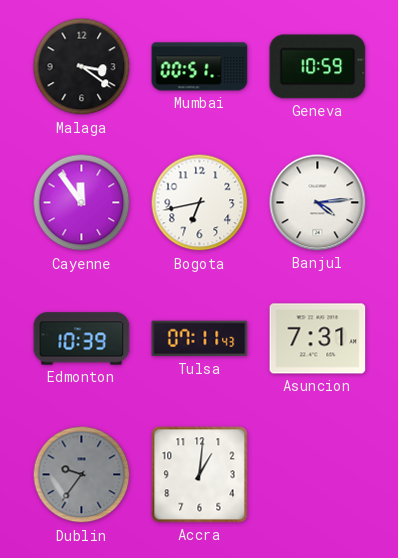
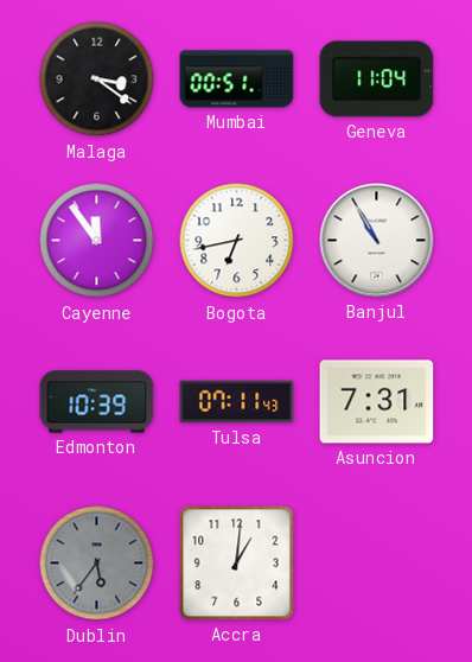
Geneva: 10:59 -> 11:04 (377, 79)
Banjul: 4:14 -> 10:55 (377, 241)
Dublin: 9:36 -> 5:36 (97, 564)
